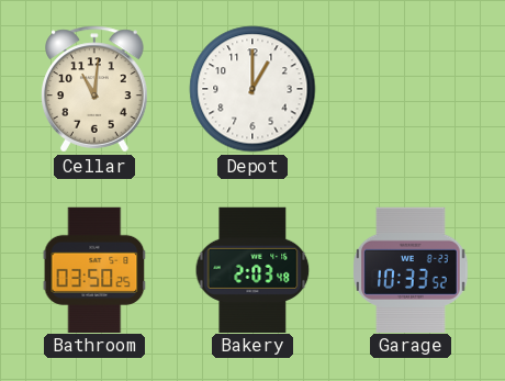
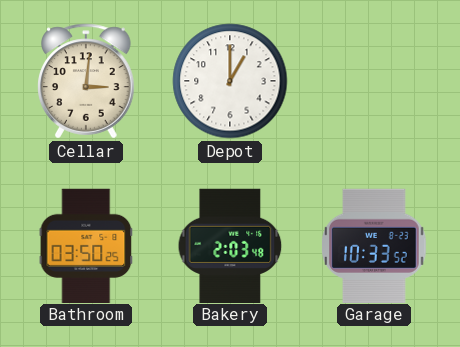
Cellar: 11:01 -> 3:01 (86, 81)
